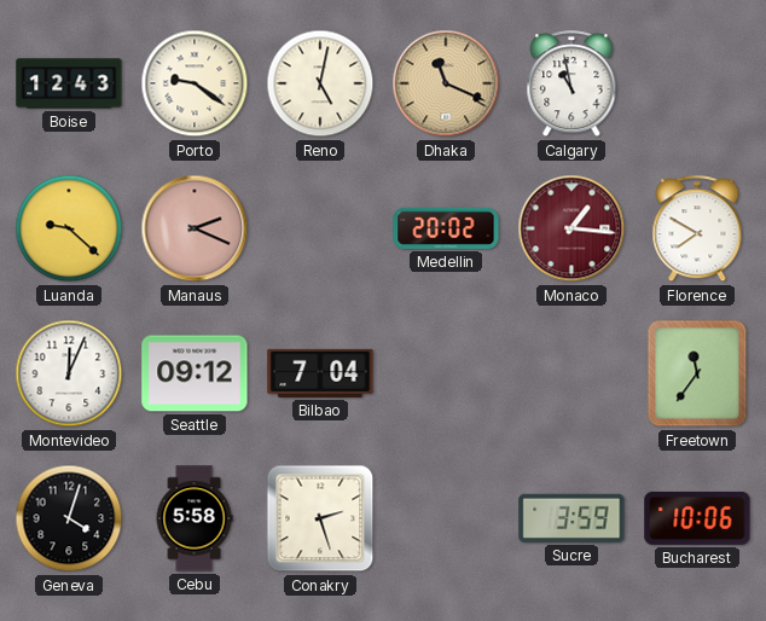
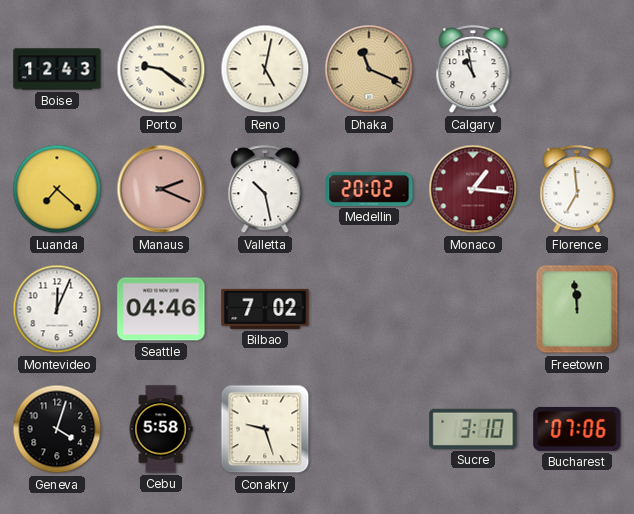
Luanda: 9:22 -> 7:22 (57, 189)
Valletta: none -> 10:28 (265, 190)
Florence: 7:50 -> 6:59 (577, 190)
Seattle: 09:12 -> 04:46 (161, 309)
Bilbao: 7:04 -> 7:02 (265, 309)
Freetown: 11:36 -> 11:59 (577, 309)
Conakry: 2:27 -> 9:27 (265, 429)
Sucre: 3:59 -> 3:10 (473, 429)
Bucharest: 10:06 -> 07:06 (577, 429)
